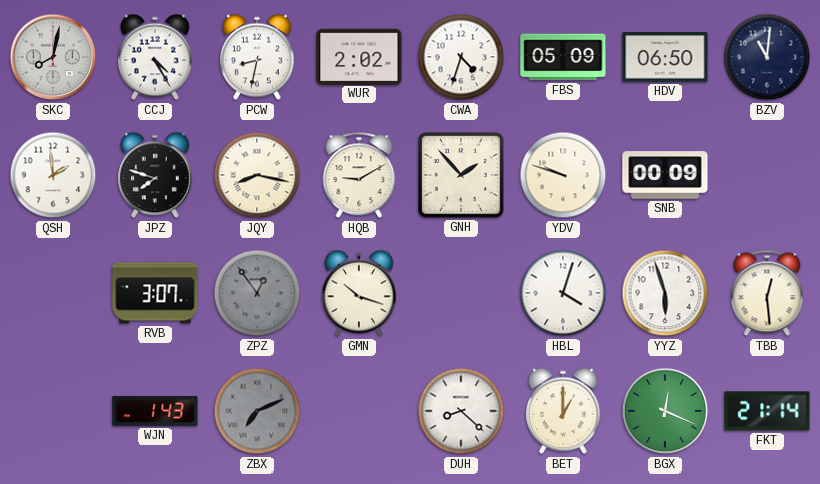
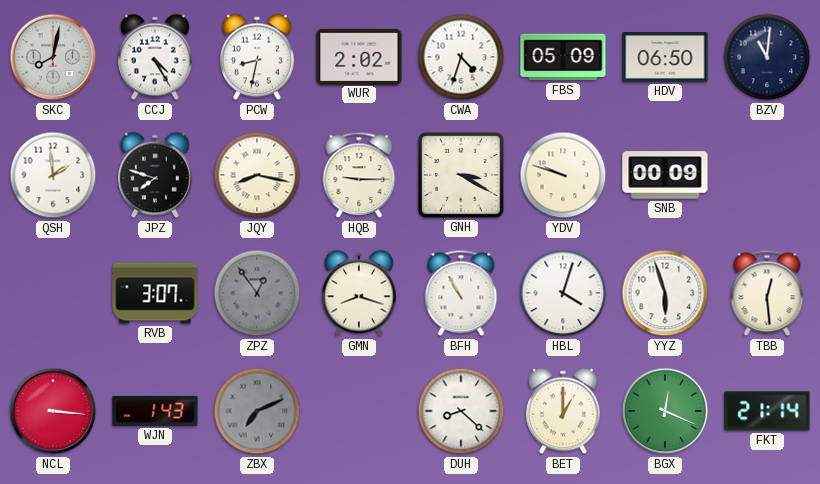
HQB: 9:10 -> 9:15 (359, 175)
GNH: 1:53 -> 3:20 (462, 176)
GMN: 10:18 -> 8:18 (360, 293)
BFH: none -> 10:55 (461, 293)
NCL: none -> 3:16 (53, 411)
